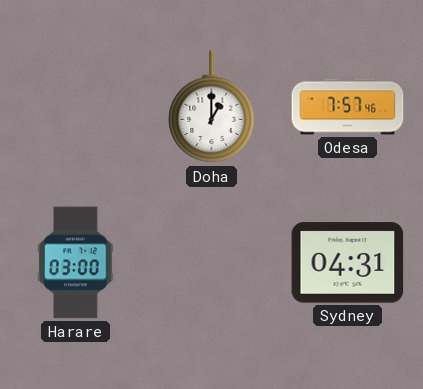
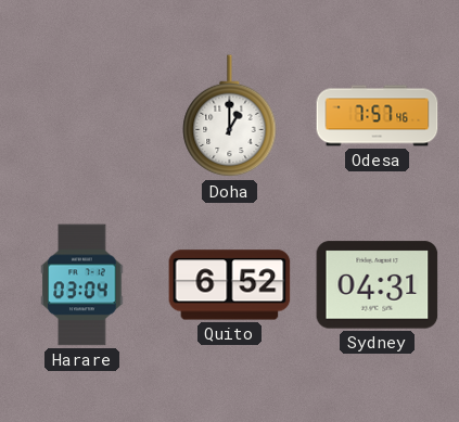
Harare: 03:00 -> 03:04 (82, 285)
Quito: none -> 6:52 (230, 285)
